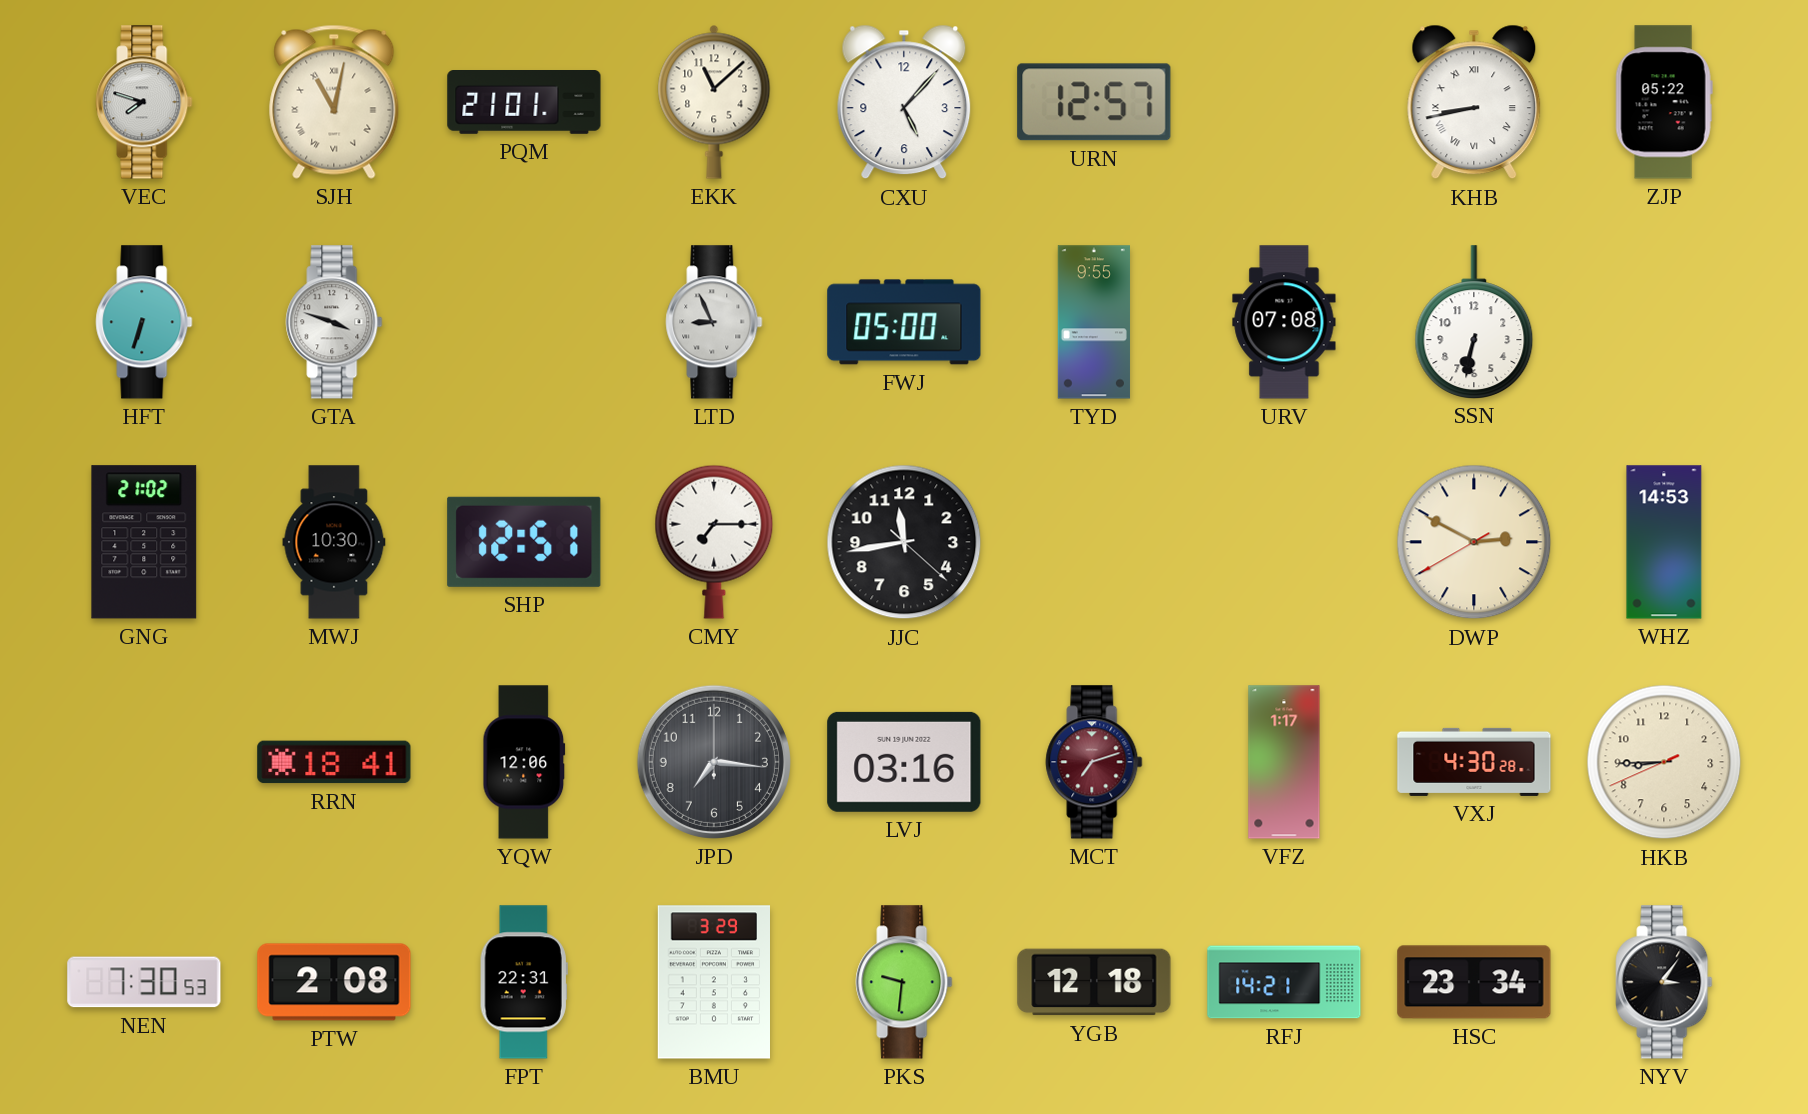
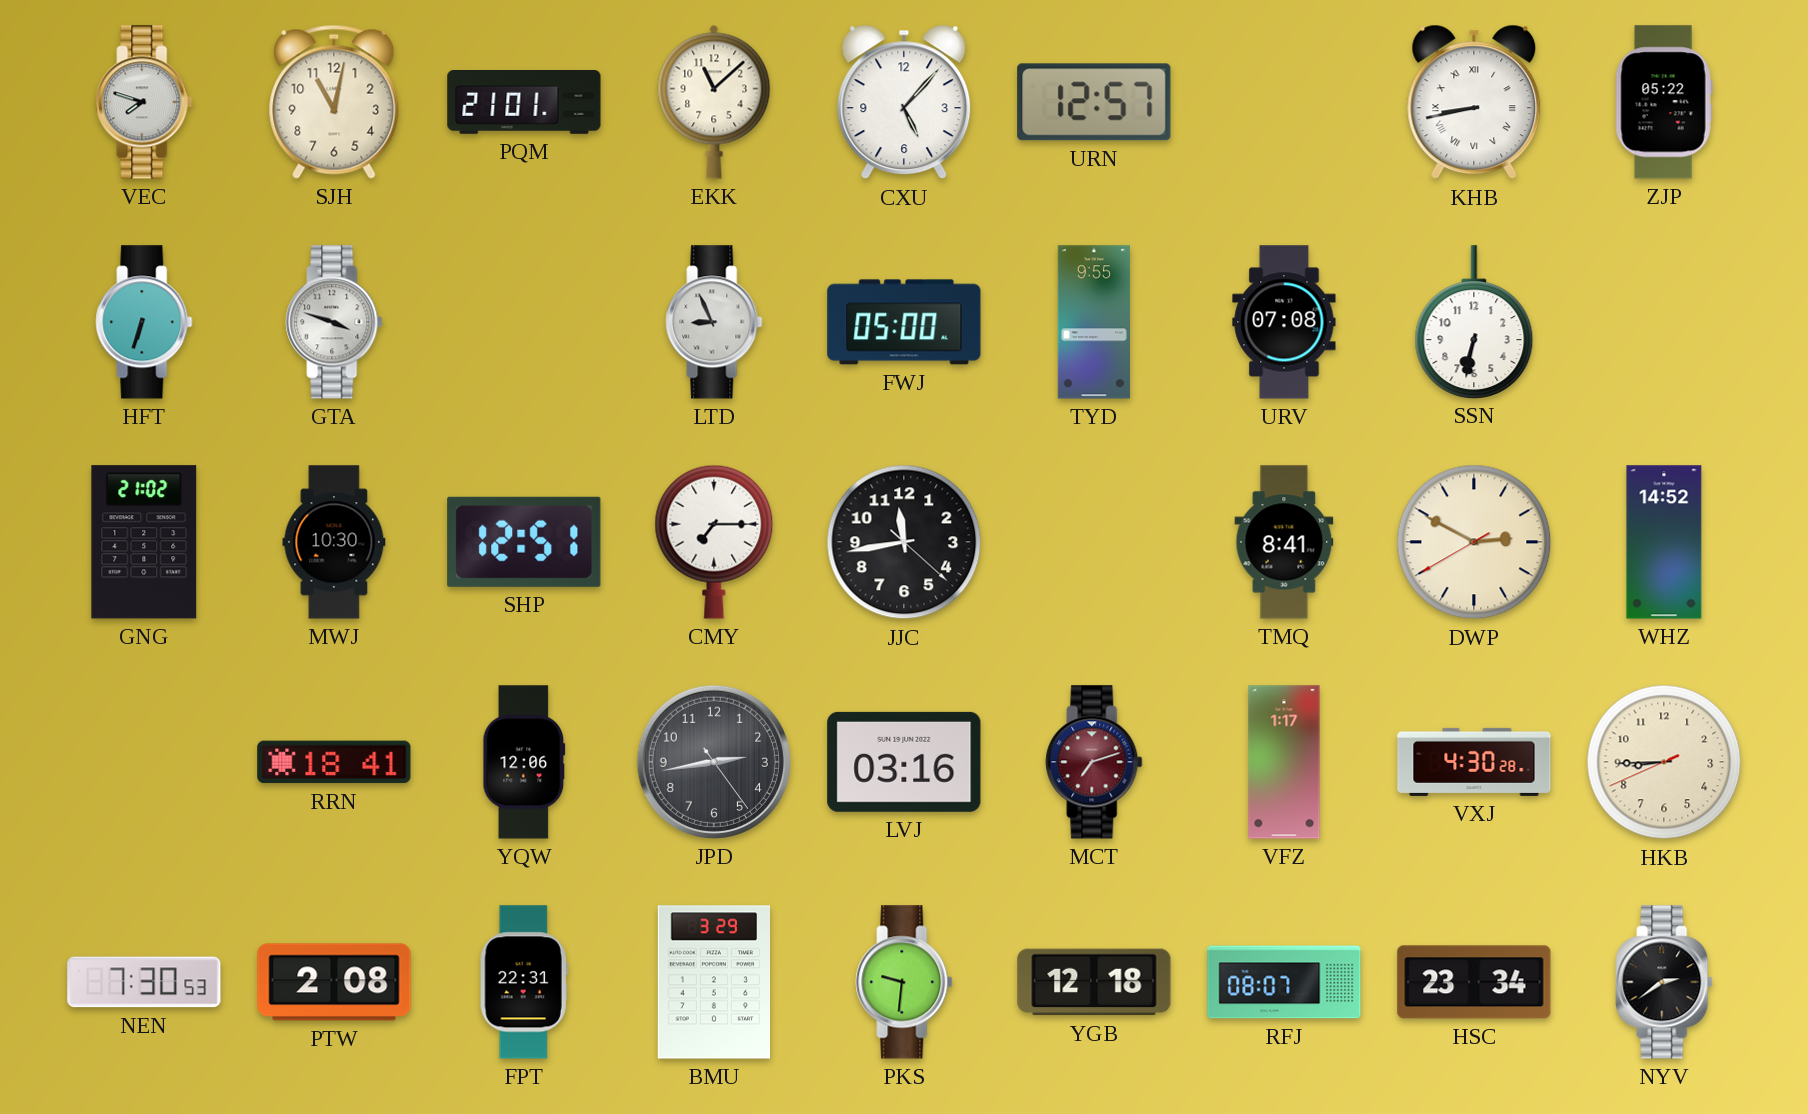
SJH numerals: Roman -> Arabic (334, 102)
TMQ: none -> 8:41 (1284, 542)
WHZ: 14:53 -> 14:52 (1664, 542)
JPD: 7:16 -> 2:43 (714, 762)
RFJ: 14:21 -> 08:07 (1284, 982)
NYV: 3:06 -> 2:39 (1664, 982)
